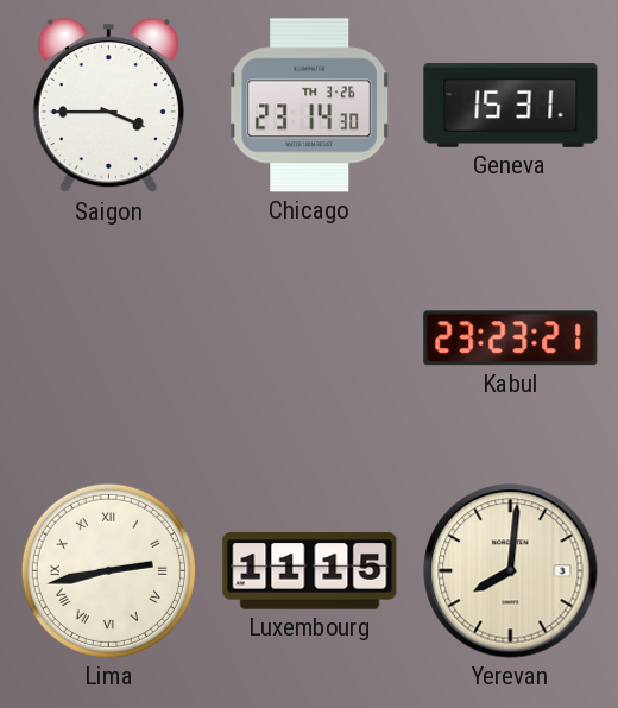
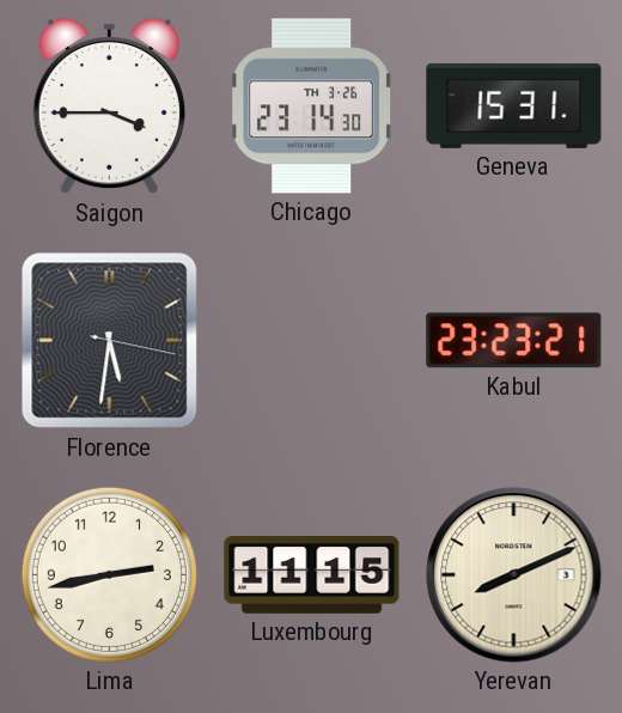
Florence: none -> 5:31 (110, 341)
Lima numerals: Roman -> Arabic (109, 574)
Yerevan: 8:01 -> 8:11 (514, 575)
